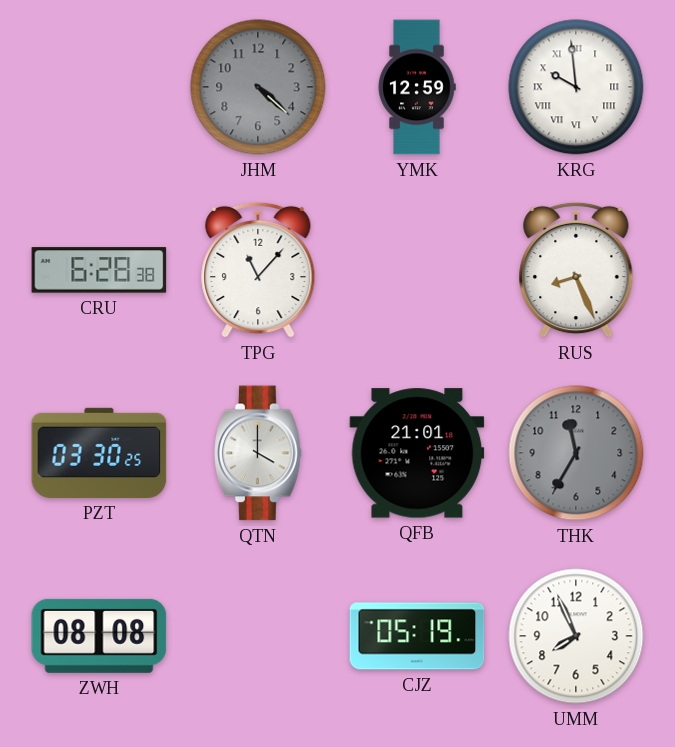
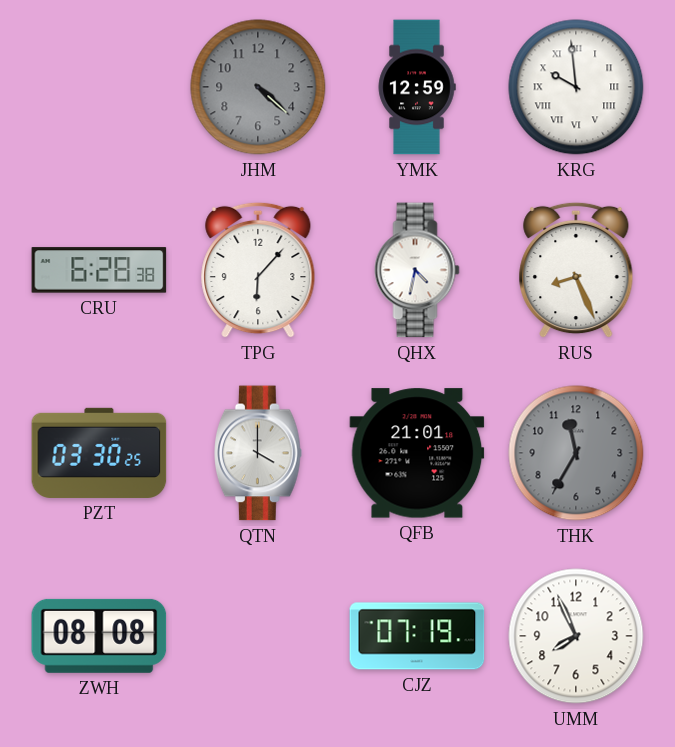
TPG: 11:07 -> 6:07 (258, 270)
QHX: none -> 4:32 (417, 270)
CJZ: 05:19 -> 07:19 (417, 636)
